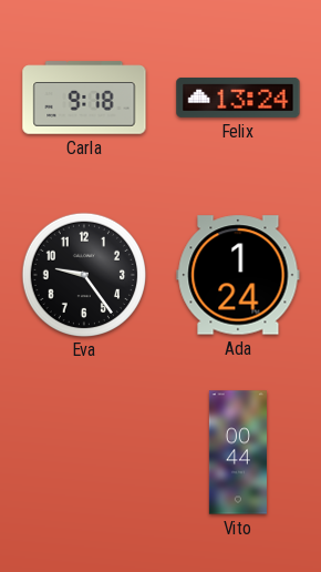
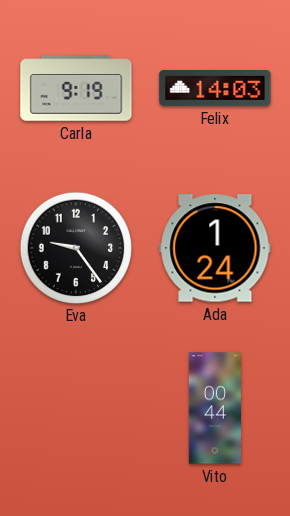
Carla: 9:18 -> 9:19 (76, 88)
Felix: 13:24 -> 14:03 (215, 88)
